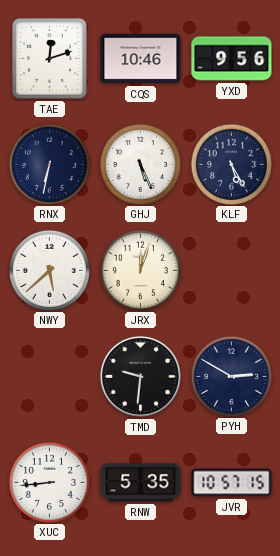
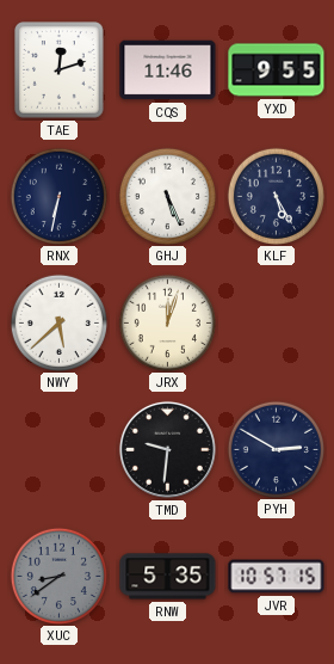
CQS: 10:46 -> 11:46 (168, 70)
YXD: 9:56 -> 9:55 (277, 70)
XUC: 8:44 -> 8:39 (58, 576)
XUC dial: white -> grey (58, 576)
